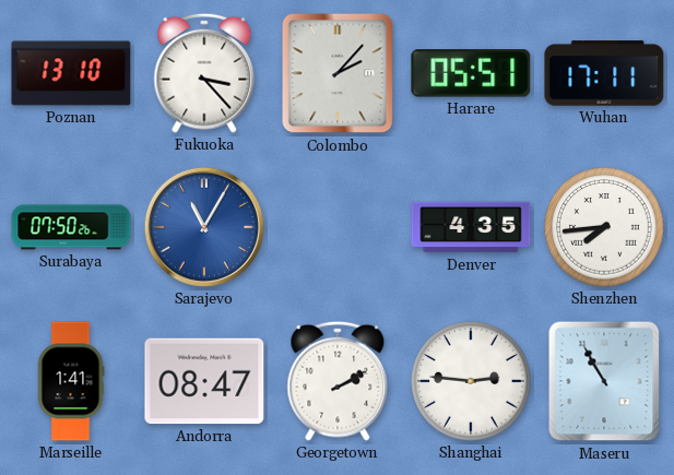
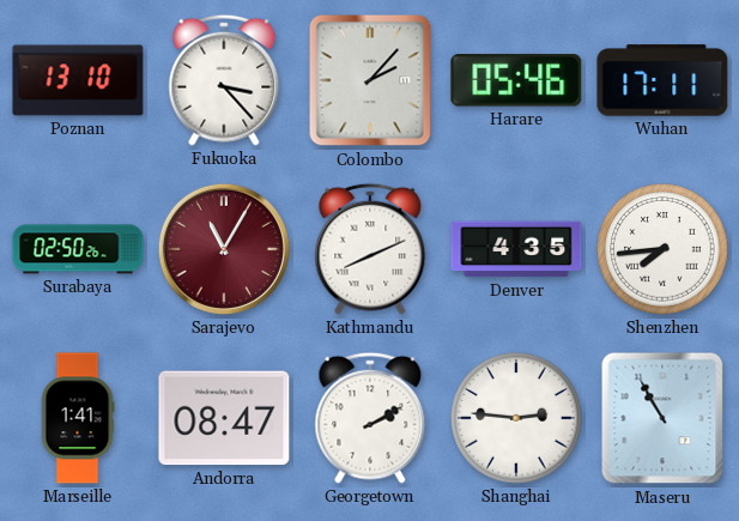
Harare: 05:51 -> 05:46 (516, 80)
Surabaya: 07:50 -> 02:50 (78, 249)
Sarajevo dial: blue -> burgundy (224, 249)
Kathmandu: none -> 8:11 (370, 249)
